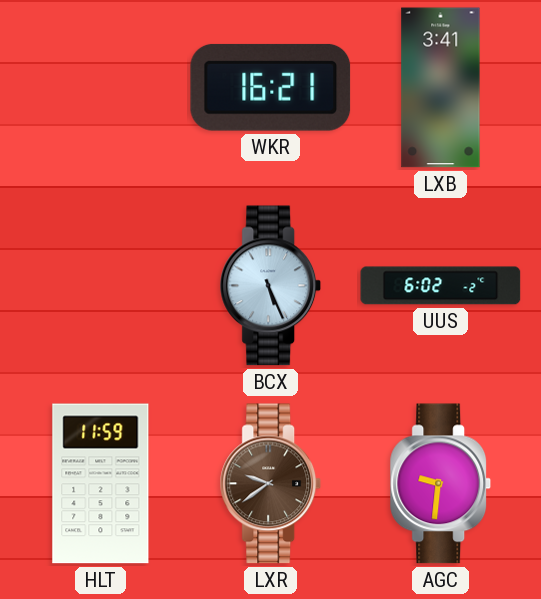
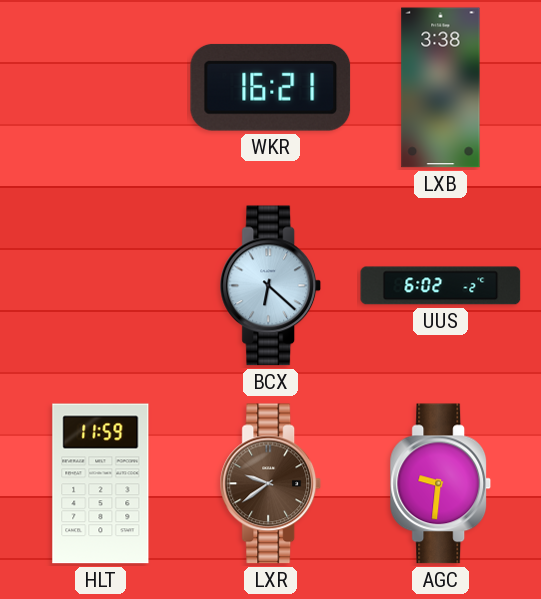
LXB: 3:41 -> 3:38 (441, 88)
BCX: 5:26 -> 6:22 (271, 286)
